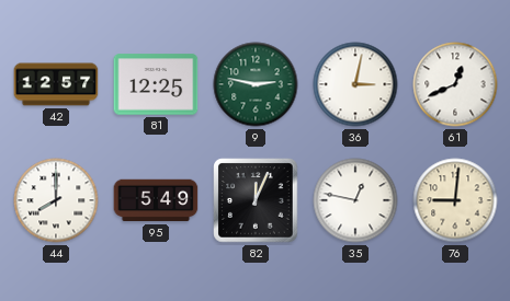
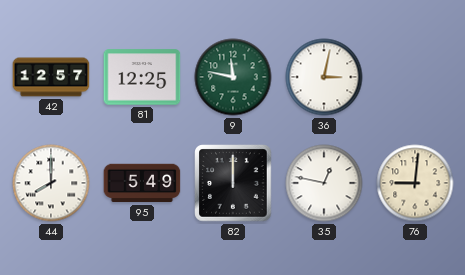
9: 2:47 -> 11:47 (233, 77)
61: 12:41 -> none (455, 84)
82: 12:04 -> 12:00 (233, 183)
